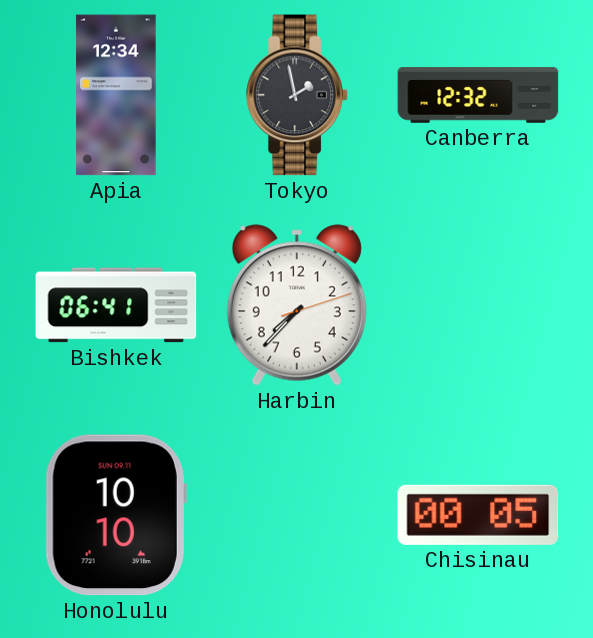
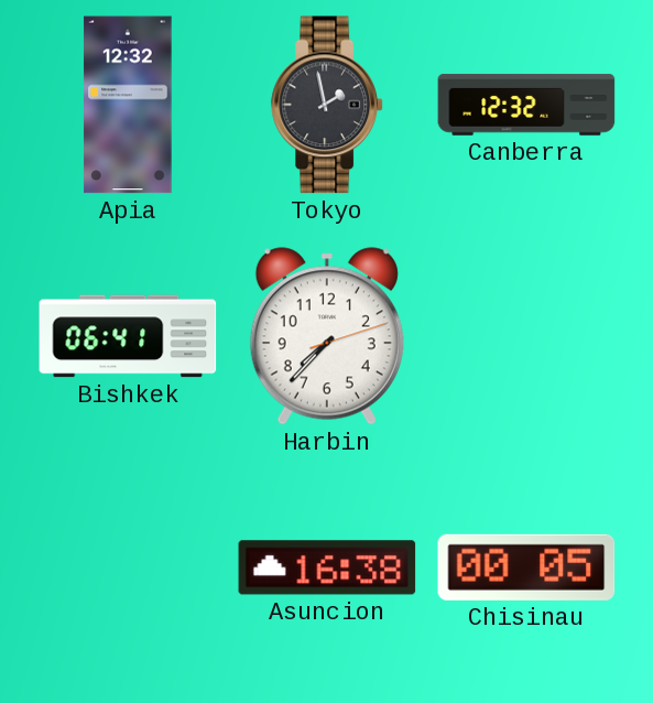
Apia: 12:34 -> 12:32 (128, 105)
Honolulu: 10:10 -> none (116, 515)
Asuncion: none -> 16:38 (327, 567)
